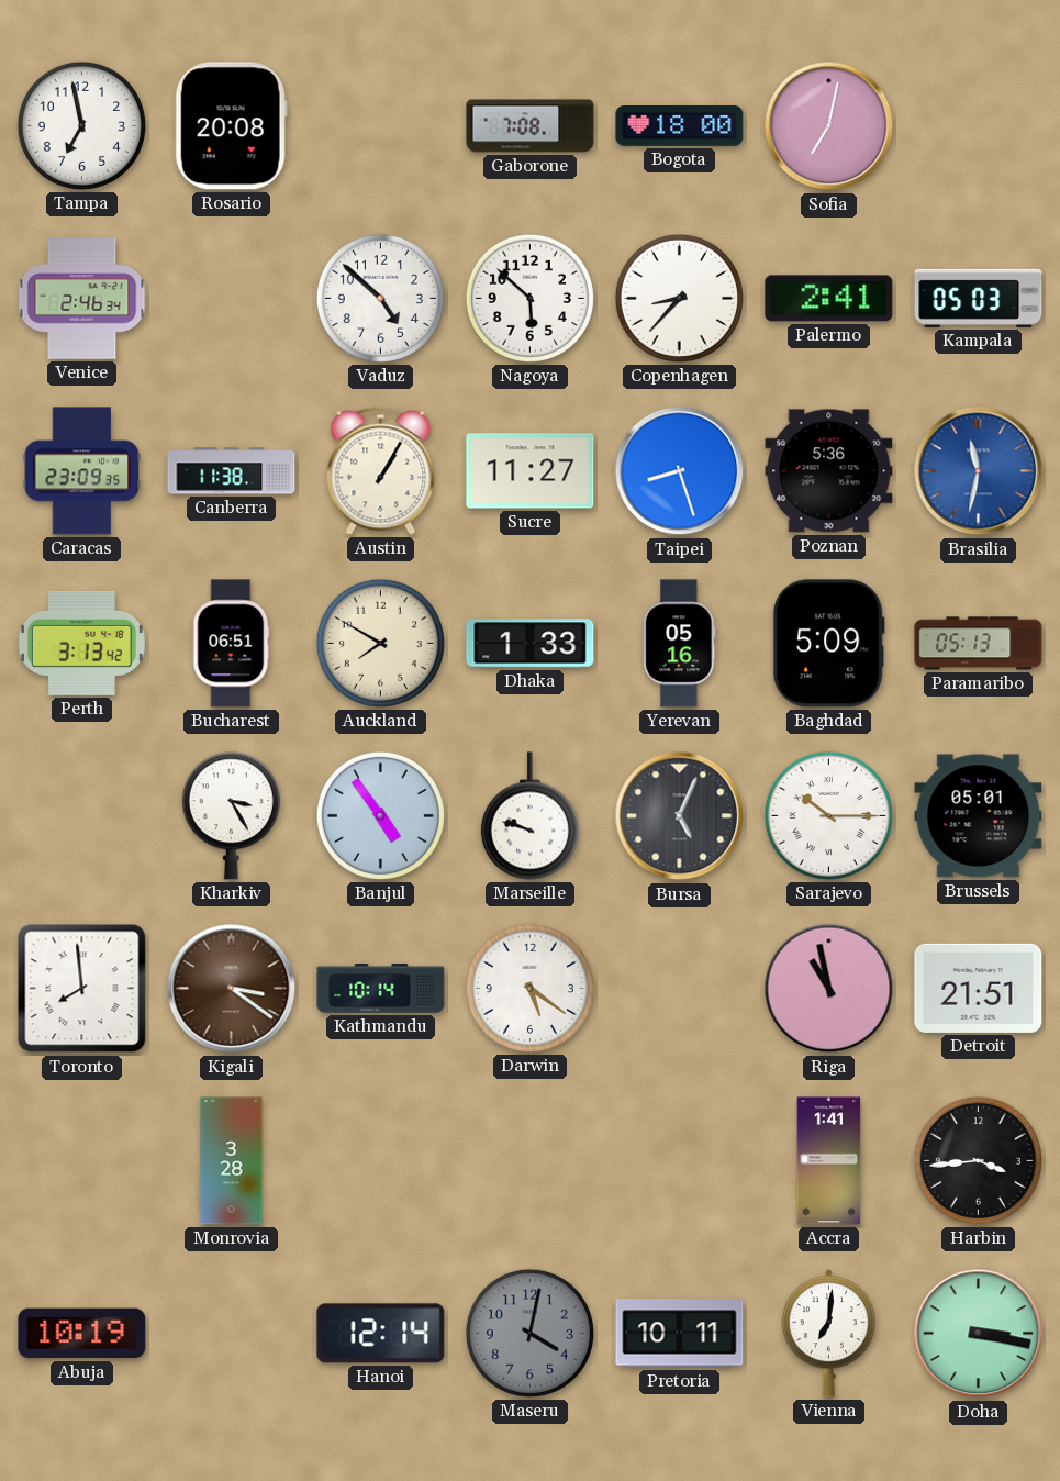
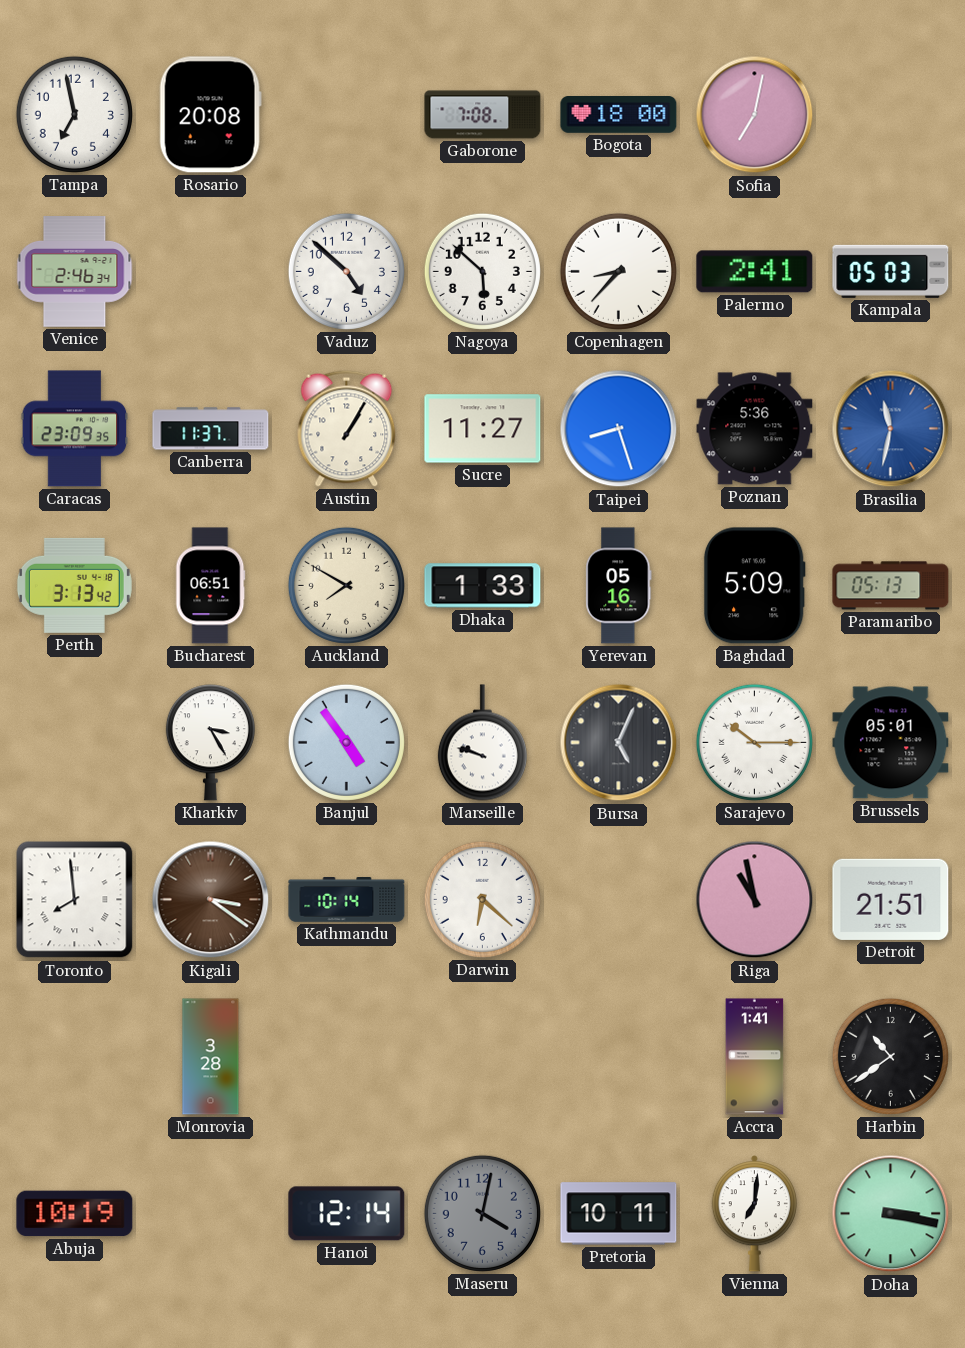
Canberra: 11:38 -> 11:37 (211, 429)
Darwin: 5:21 -> 6:22 (482, 899)
Harbin: 3:44 -> 10:39 (890, 1056)
